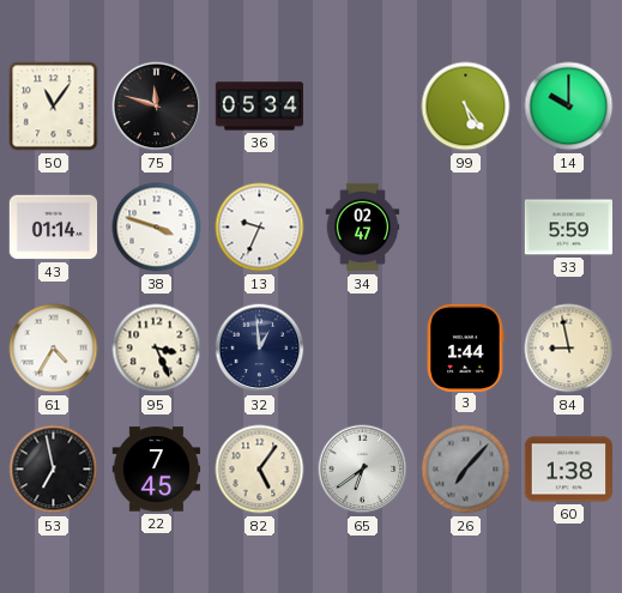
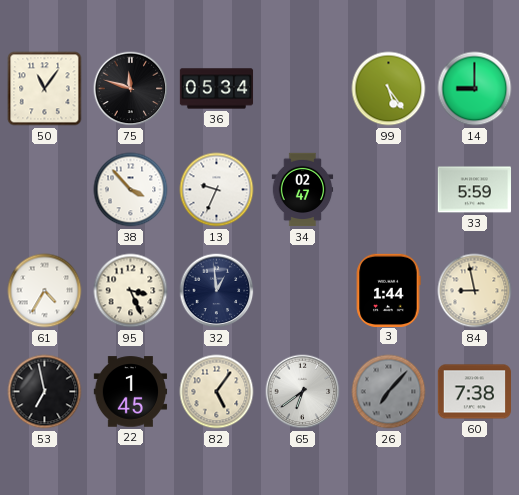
14: 10:00 -> 9:00 (475, 89)
43: 01:14 -> none (54, 228)
38: 3:48 -> 3:53 (131, 190)
22: 7:45 -> 1:45 (131, 392)
60: 1:38 -> 7:38 (475, 392)
